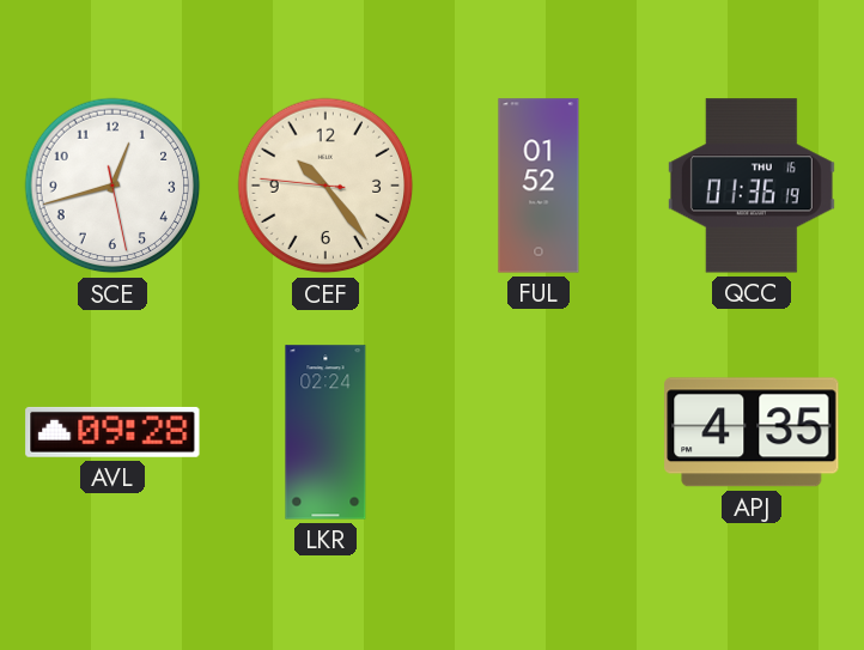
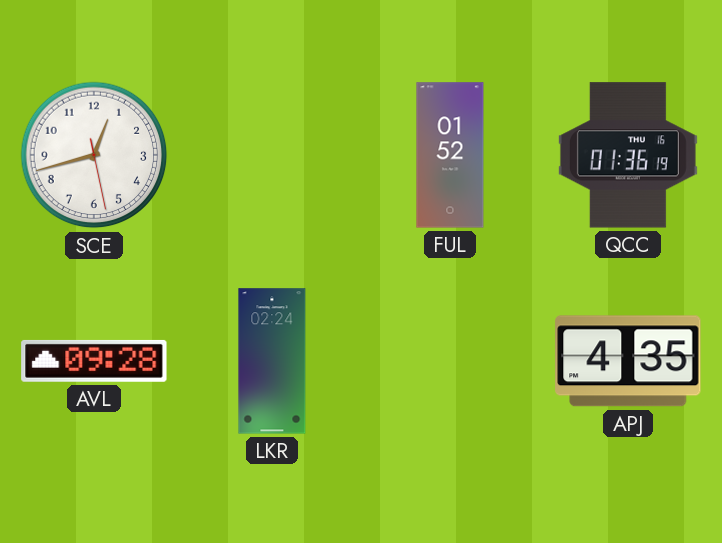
CEF: 10:23 -> none (325, 186)
